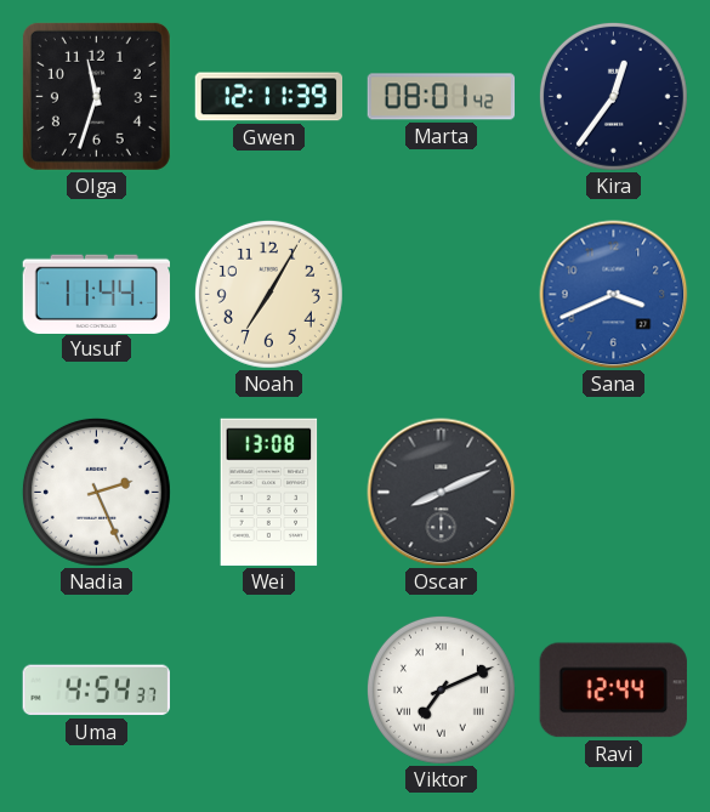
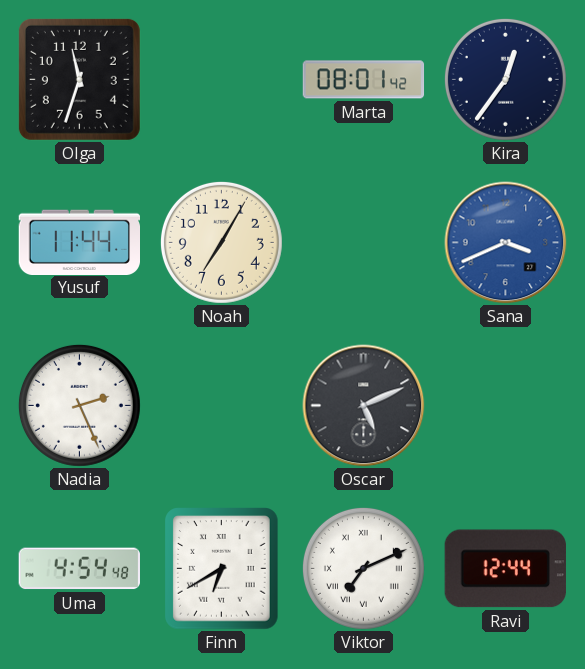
Gwen: 12:11 -> none (269, 97)
Wei: 13:08 -> none (269, 493)
Oscar: 8:11 -> 5:11 (364, 406)
Uma: 4:54:37 -> 4:54:48 (79, 569)
Finn: none -> 6:40 (222, 569)
